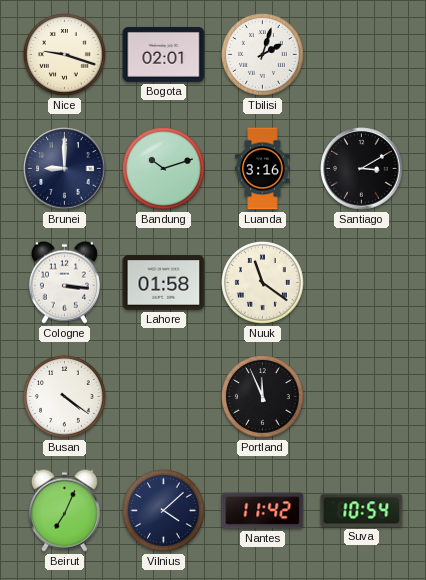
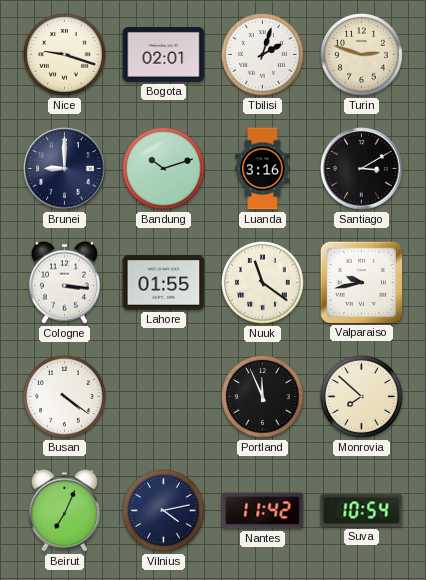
Turin: none -> 2:48 (362, 55)
Lahore: 01:58 -> 01:55 (164, 283)
Valparaiso: none -> 9:43 (361, 282)
Monrovia: none -> 7:52 (362, 397)
Vilnius: 4:08 -> 4:13 (164, 511)
